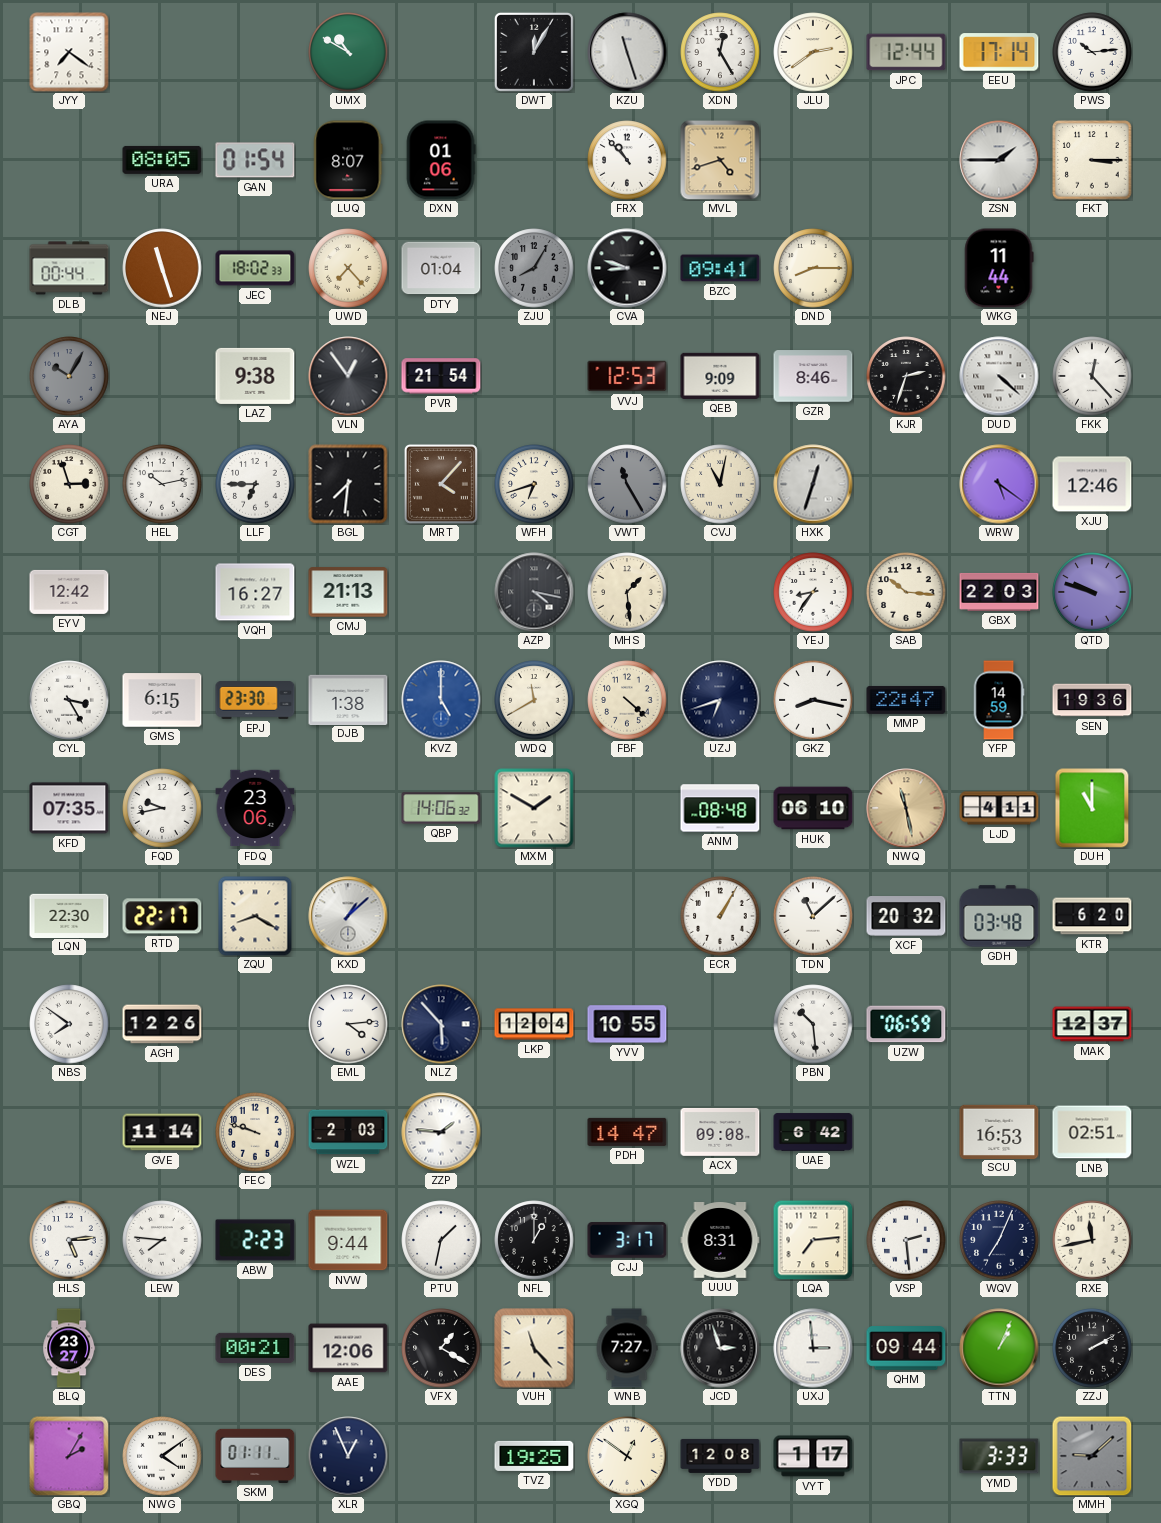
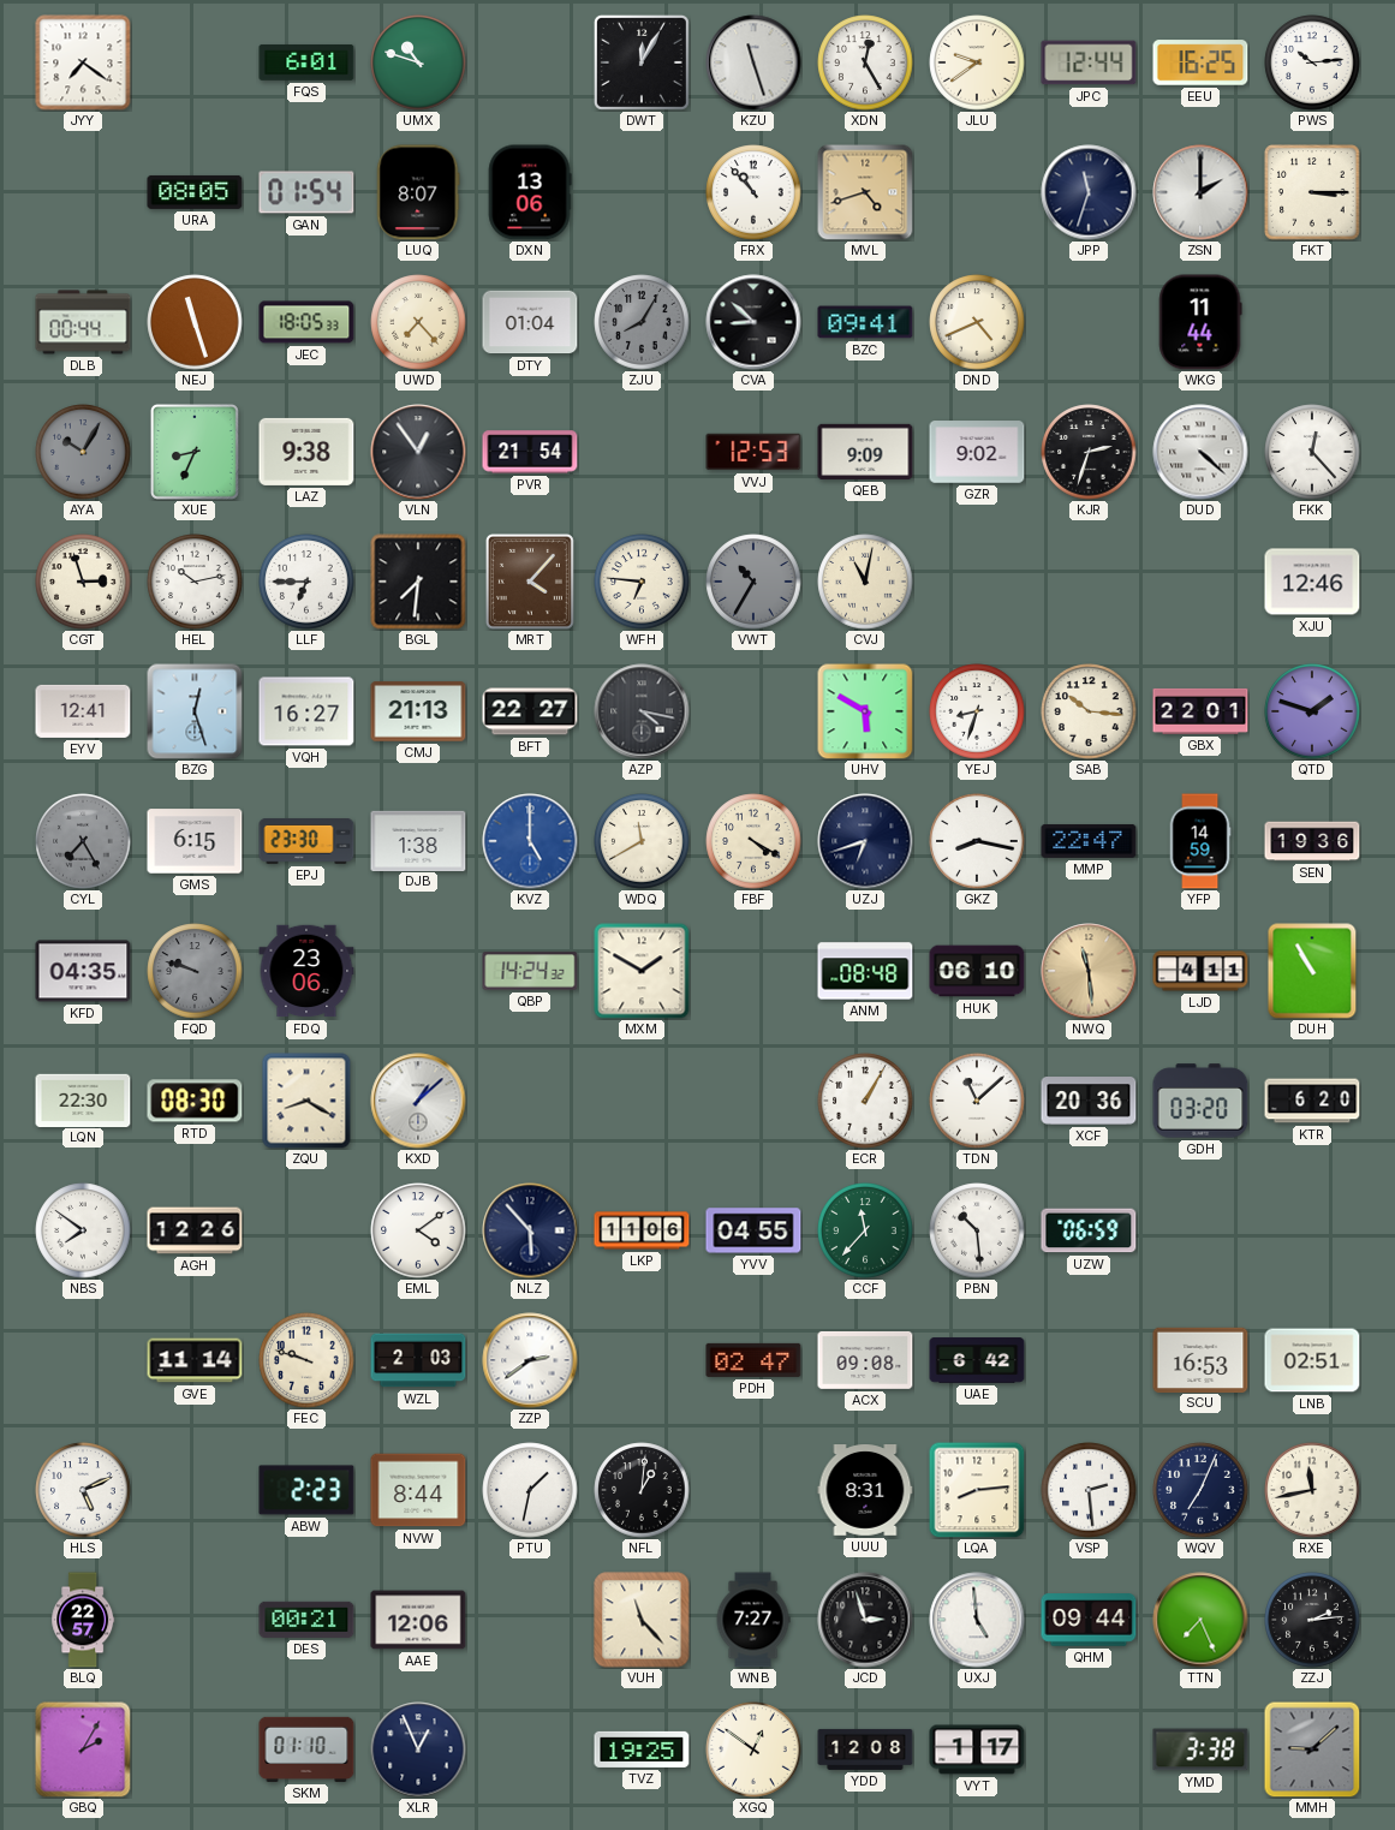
FQS: none -> 6:01 (306, 62)
UMX: 10:50 -> 10:48 (418, 62)
JLU: 2:39 -> 9:39 (977, 62)
EEU: 17:14 -> 16:25 (1200, 62)
DXN: 01:06 -> 13:06 (530, 192)
JPP: none -> 11:33 (1089, 192)
ZSN: 1:45 -> 2:00 (1200, 192)
JEC: 18:02 -> 18:05 (306, 322)
CVA: 8:48 -> 8:52 (753, 322)
DND: 8:15 -> 4:41 (977, 322)
XUE: none -> 8:34 (195, 452)
GZR: 8:46 -> 9:02 (977, 452)
WFH: 6:42 -> 6:46 (642, 582)
VWT: 11:25 -> 10:35 (753, 582)
HXK: 12:33 -> none (813, 484)
WRW: 5:21 -> none (999, 484)
EYV: 12:42 -> 12:41 (83, 711)
BZG: none -> 12:27 (195, 711)
BFT: none -> 22:27 (530, 711)
MHS: 1:29 -> none (627, 592)
UHV: none -> 5:50 (865, 711)
YEJ: 8:36 -> 8:33 (977, 711)
GBX: 22:03 -> 22:01 (1200, 711)
QTD: 9:48 -> 1:48 (1312, 711)
CYL: 3:25 -> 7:25 (83, 841)
CYL dial: white -> grey (83, 841)
FBF: 4:22 -> 4:20 (753, 841)
KFD: 07:35 -> 04:35 (83, 971)
FQD: 9:43 -> 9:48 (195, 971)
FQD dial: white -> grey (195, 971)
QBP: 14:06 -> 14:24 (530, 971)
NWQ: 11:28 -> 11:29 (1089, 971)
DUH: 11:00 -> 10:55 (1312, 971)
RTD: 22:17 -> 08:30 (195, 1101)
XCF: 20:32 -> 20:36 (1089, 1101)
GDH: 03:48 -> 03:20 (1200, 1101)
EML: 4:14 -> 4:09 (418, 1230)
LKP: 12:04 -> 11:06 (642, 1230)
YVV: 10:55 -> 04:55 (753, 1230)
CCF: none -> 11:37 (865, 1230)
MAK: 12:37 -> none (1092, 1024)
ZZP: 1:46 -> 2:39 (530, 1360)
PDH: 14:47 -> 02:47 (753, 1360)
HLS: 5:14 -> 5:11 (83, 1490)
LEW: 7:46 -> none (162, 1240)
NVW: 9:44 -> 8:44 (418, 1490)
NFL: 1:00 -> 1:01 (642, 1490)
CJJ: 3:17 -> none (627, 1240)
LQA: 7:14 -> 8:14 (977, 1490)
BLQ: 23:27 -> 22:57 (83, 1620)
VFX: 1:20 -> none (441, 1348)
UXJ: 2:59 -> 4:59 (977, 1620)
TTN: 1:04 -> 7:26 (1200, 1620)
ZZJ: 2:10 -> 2:14 (1312, 1620)
NWG: 4:09 -> none (162, 1456)
SKM: 01:11 -> 01:10 (306, 1749)
YMD: 3:33 -> 3:38 (1200, 1749)
